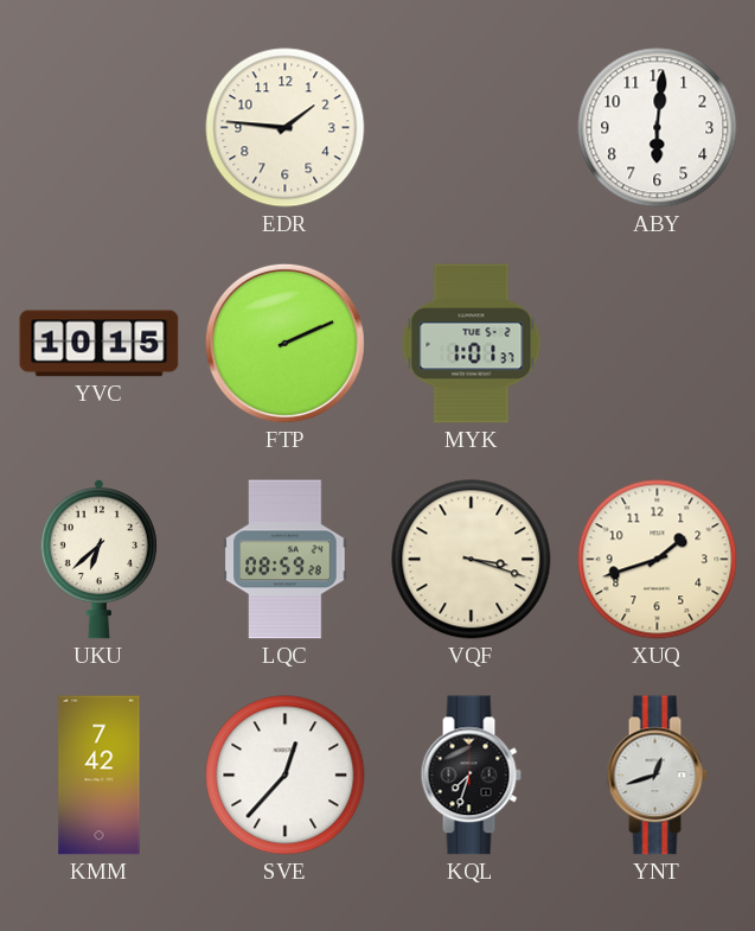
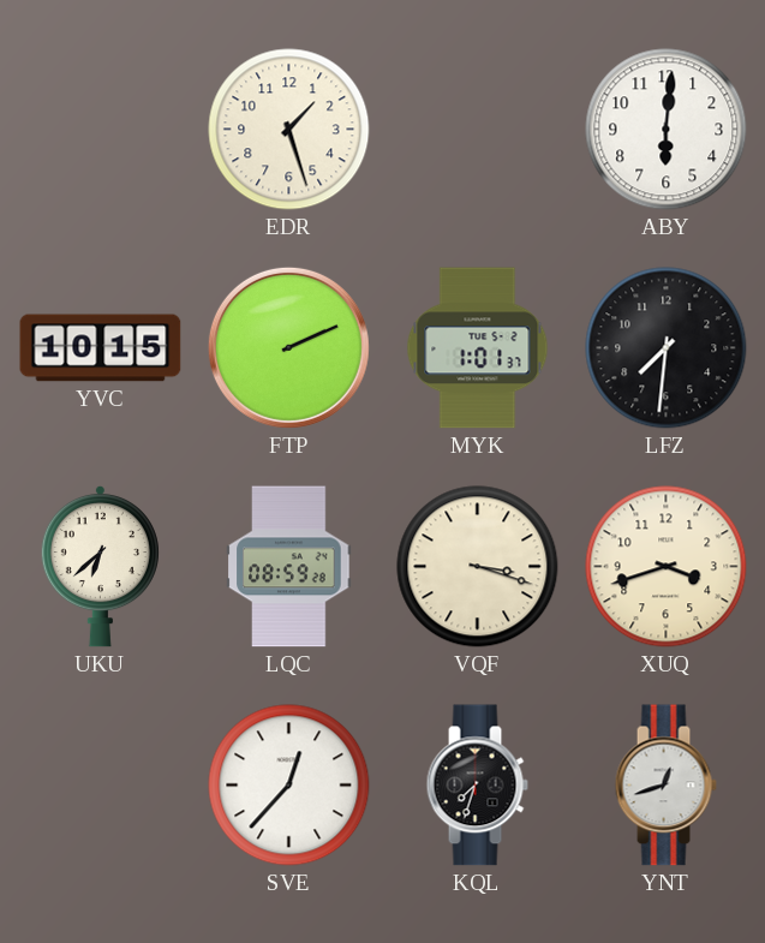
EDR: 1:46 -> 1:27 (289, 130)
LFZ: none -> 7:31 (667, 348)
XUQ: 1:42 -> 3:42 (667, 567)
KMM: 7:42 -> none (100, 776)
